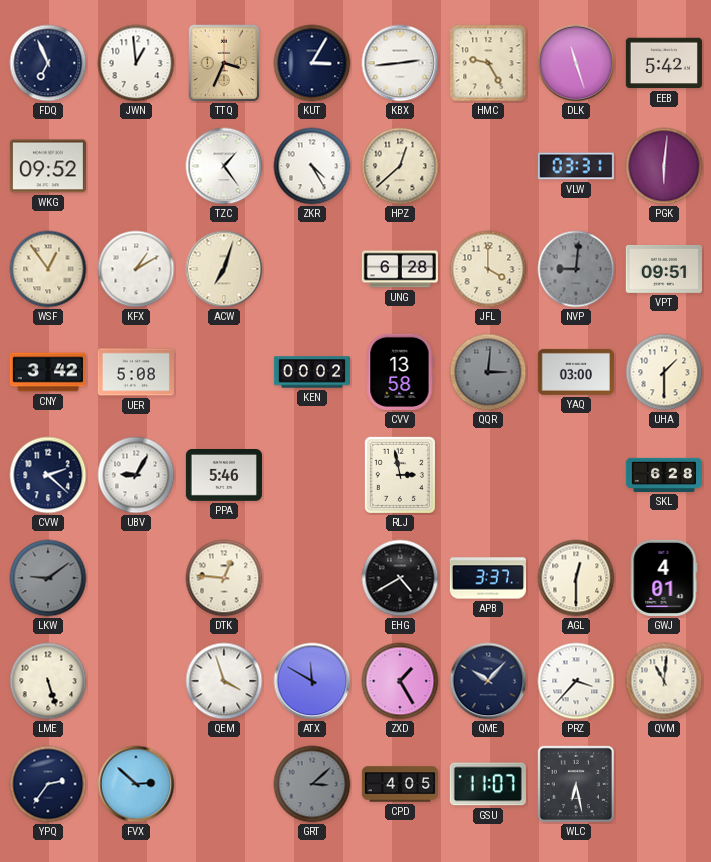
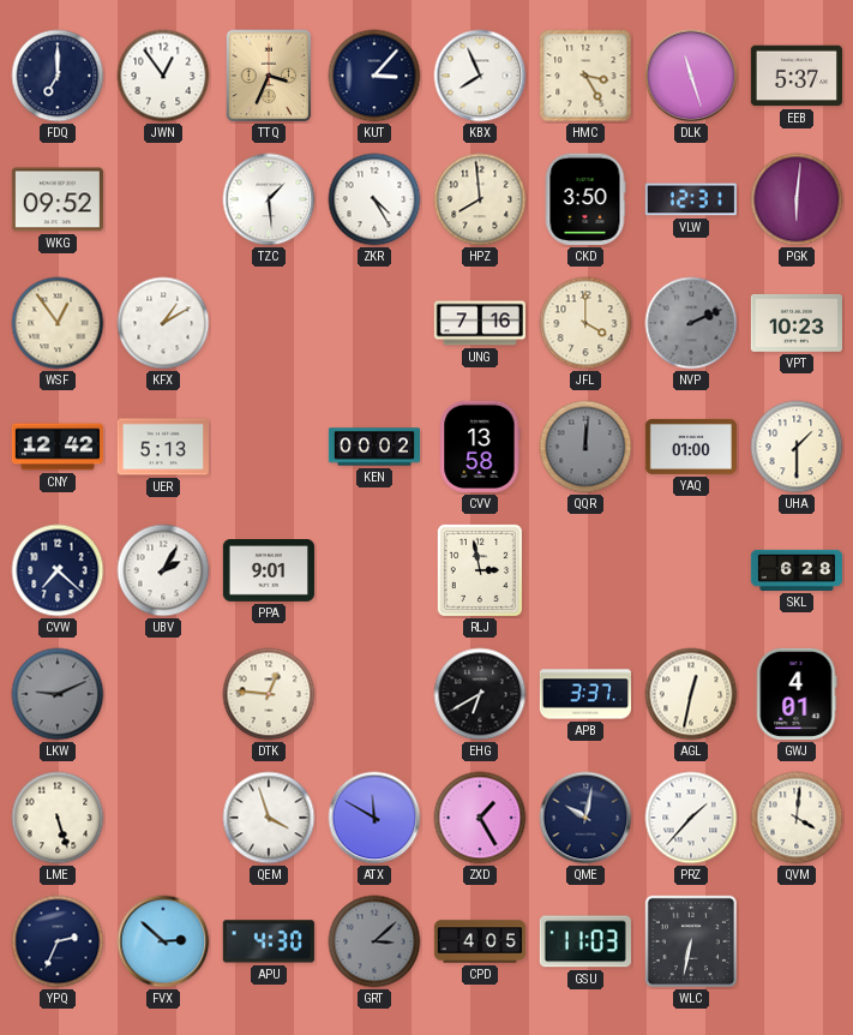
FDQ: 6:56 -> 7:00 (58, 76)
JWN: 12:59 -> 12:54 (163, 76)
KUT: 3:05 -> 3:07 (374, 76)
KBX: 2:44 -> 7:56 (480, 76)
HMC: 9:25 -> 3:25 (585, 76)
EEB: 5:42 -> 5:37 (797, 76)
TZC: 1:24 -> 1:29 (269, 199)
HPZ: 12:38 -> 7:59 (480, 199)
CKD: none -> 3:50 (585, 199)
VLW: 03:31 -> 12:31 (691, 199)
ACW: 7:03 -> none (224, 269)
UNG: 6:28 -> 7:16 (480, 323)
NVP: 9:01 -> 2:11 (691, 323)
VPT: 09:51 -> 10:23 (797, 323)
CNY: 3:42 -> 12:42 (56, 447)
UER: 5:08 -> 5:13 (163, 447)
QQR: 3:01 -> 12:01 (585, 447)
YAQ: 03:00 -> 01:00 (691, 447)
CVW: 2:22 -> 7:22 (58, 570)
UBV: 9:05 -> 2:05 (163, 570)
PPA: 5:46 -> 9:01 (269, 572)
LKW: 9:09 -> 9:11 (58, 694)
EHG: 4:40 -> 6:40 (480, 694)
AGL: 12:30 -> 12:32 (691, 694)
QME: 10:07 -> 10:02 (585, 818)
PRZ: 3:37 -> 1:37 (691, 818)
QVM: 11:01 -> 4:01 (797, 818)
YPQ: 2:36 -> 2:34 (58, 941)
APU: none -> 4:30 (269, 941)
GSU: 11:07 -> 11:03 (585, 941)
WLC: 6:28 -> 6:32 (691, 941)
